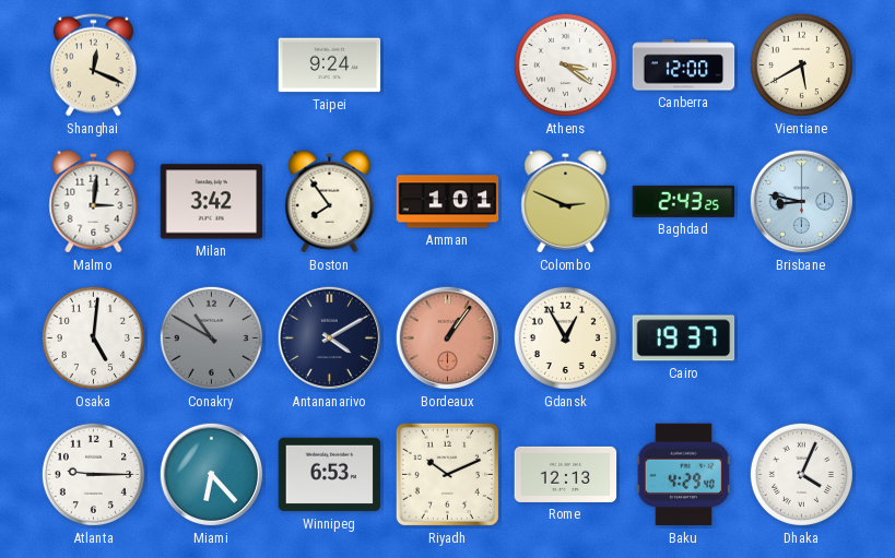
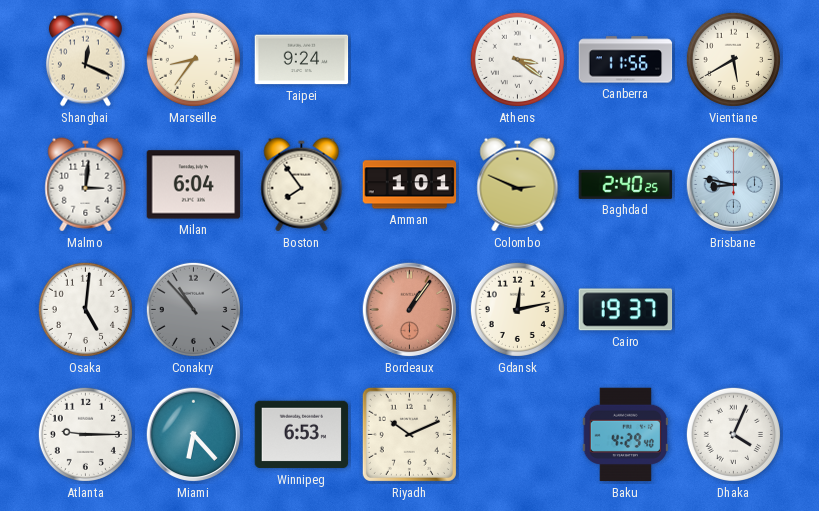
Marseille: none -> 8:36 (193, 59)
Canberra: 12:00 -> 11:56 (626, 60)
Milan: 3:42 -> 6:04 (194, 185)
Baghdad: 2:43 -> 2:40 (626, 184)
Conakry: 10:50 -> 10:53 (193, 309)
Antananarivo: 4:10 -> none (330, 339)
Gdansk: 12:55 -> 12:13 (517, 309)
Rome: 12:13 -> none (566, 474)
